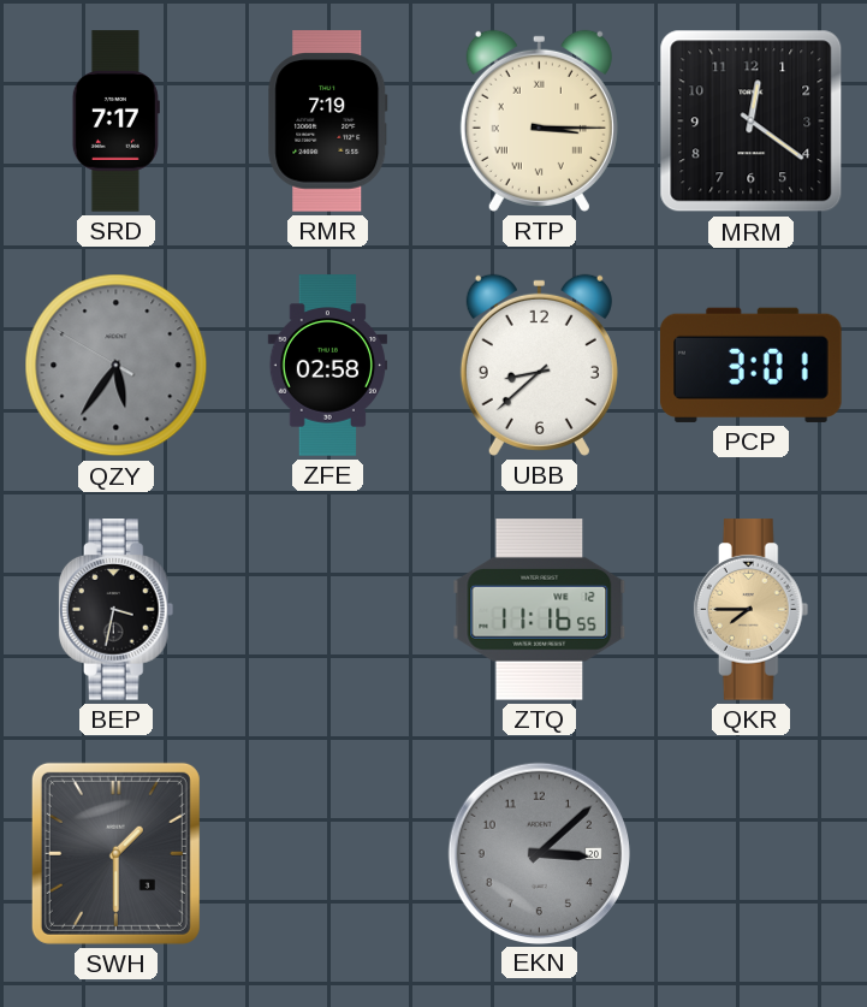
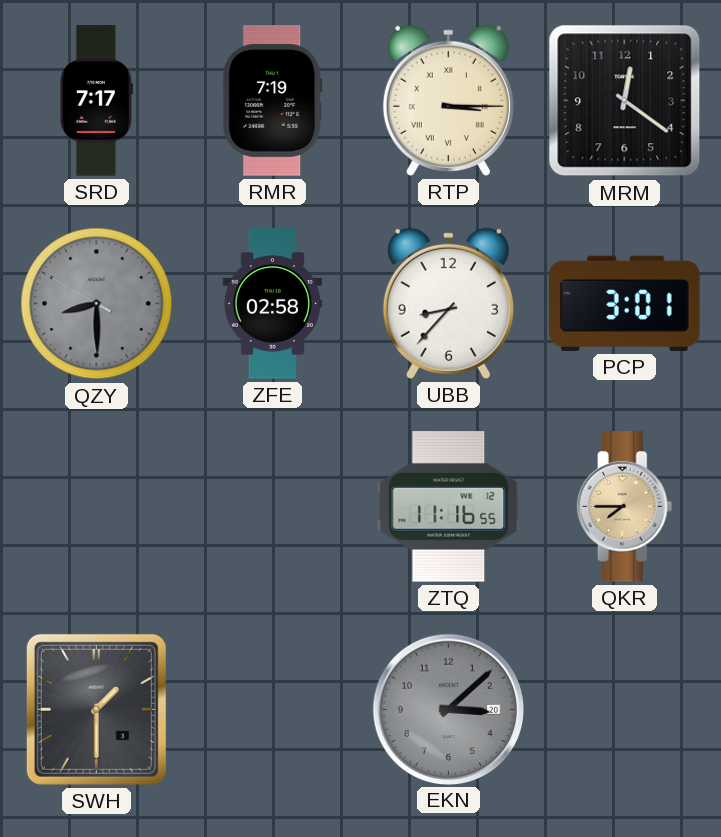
QZY: 5:35 -> 8:29 (97, 304)
UBB: 8:38 -> 8:37 (448, 303)
BEP: 3:32 -> none (117, 610)
